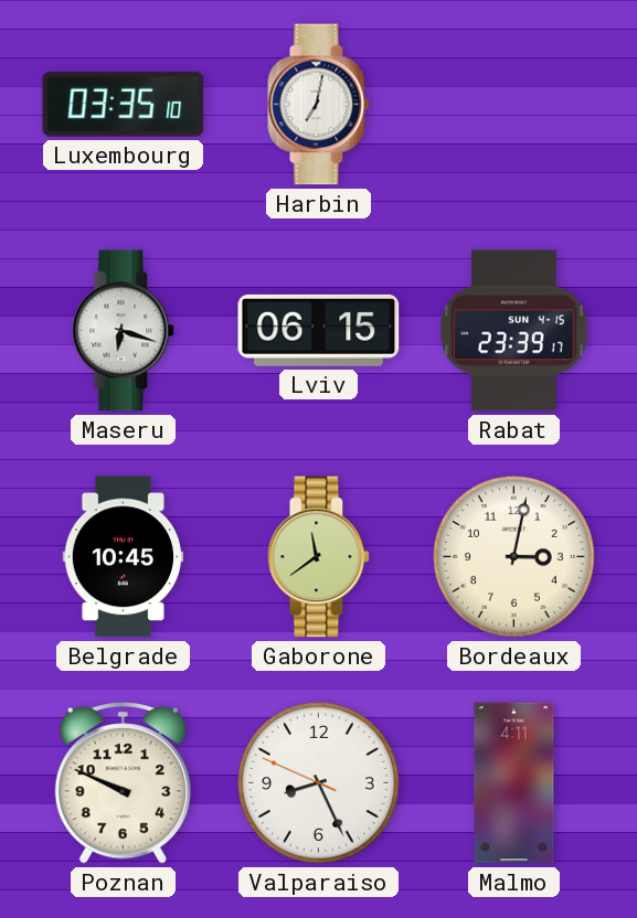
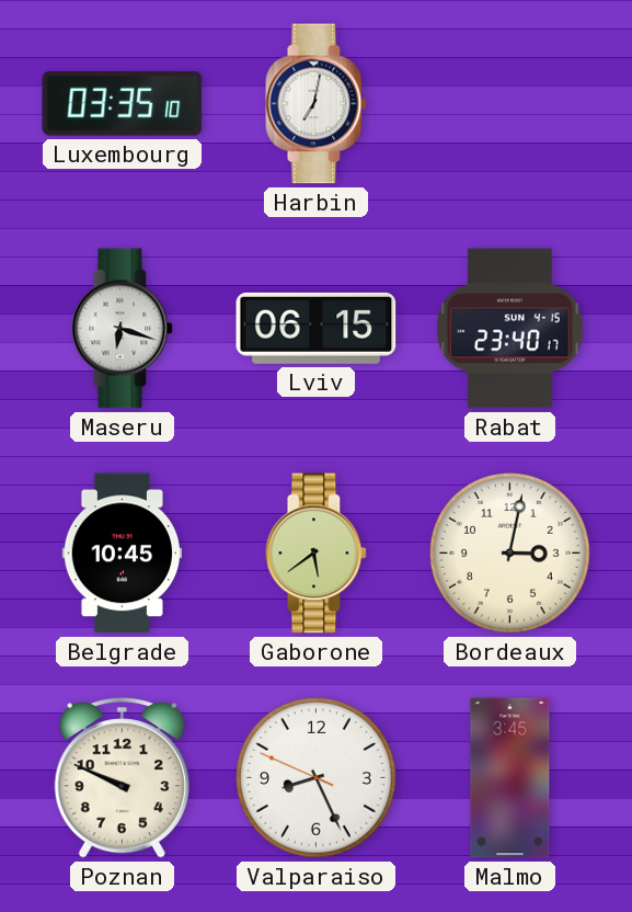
Rabat: 23:39 -> 23:40 (510, 329)
Gaborone: 11:39 -> 5:39 (317, 554)
Malmo: 4:11 -> 3:45 (510, 778)
